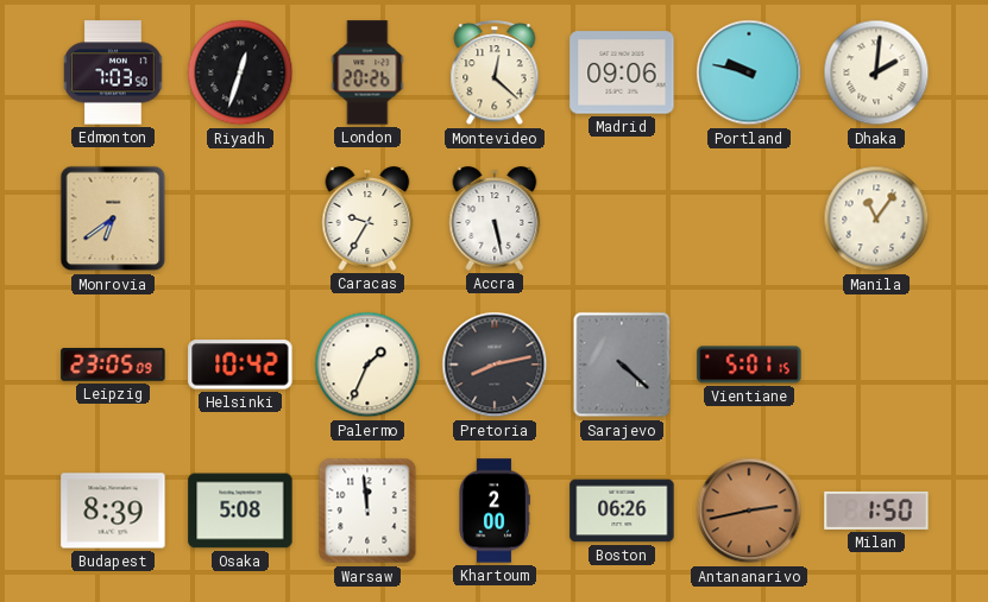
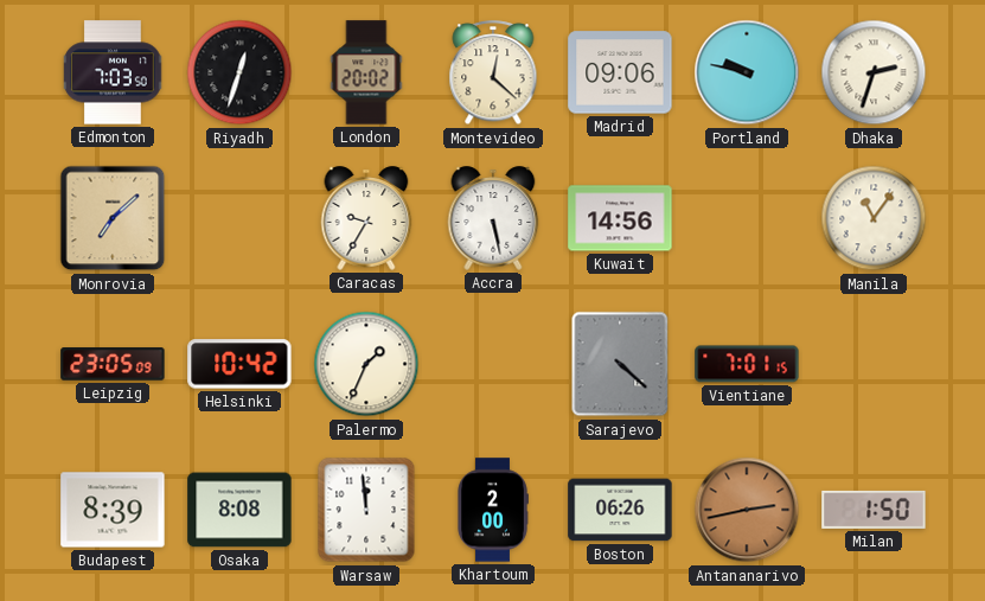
London: 20:26 -> 20:02 (366, 72)
Dhaka: 2:01 -> 2:33 (874, 72)
Monrovia: 6:39 -> 7:08 (113, 218)
Kuwait: none -> 14:56 (620, 218)
Pretoria: 8:13 -> none (495, 365)
Vientiane: 5:01 -> 7:01 (747, 364)
Osaka: 5:08 -> 8:08 (239, 510)
